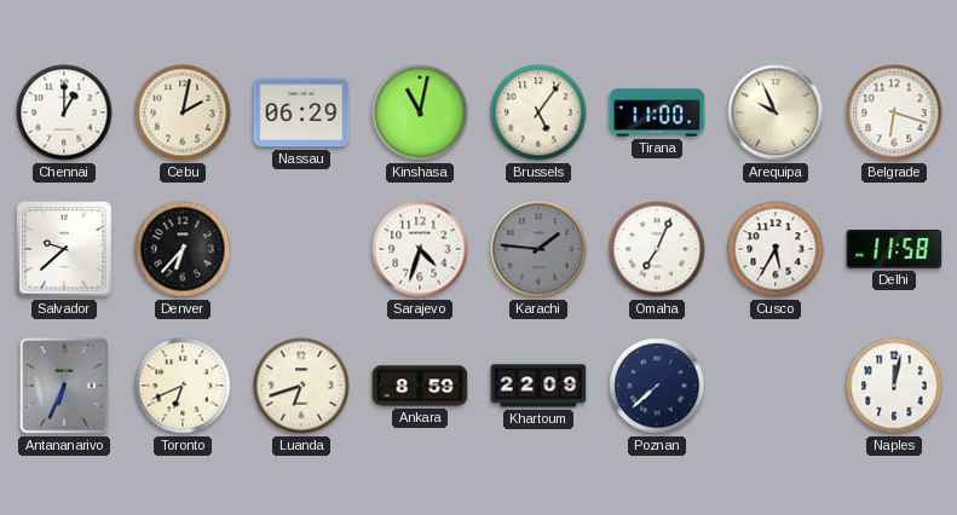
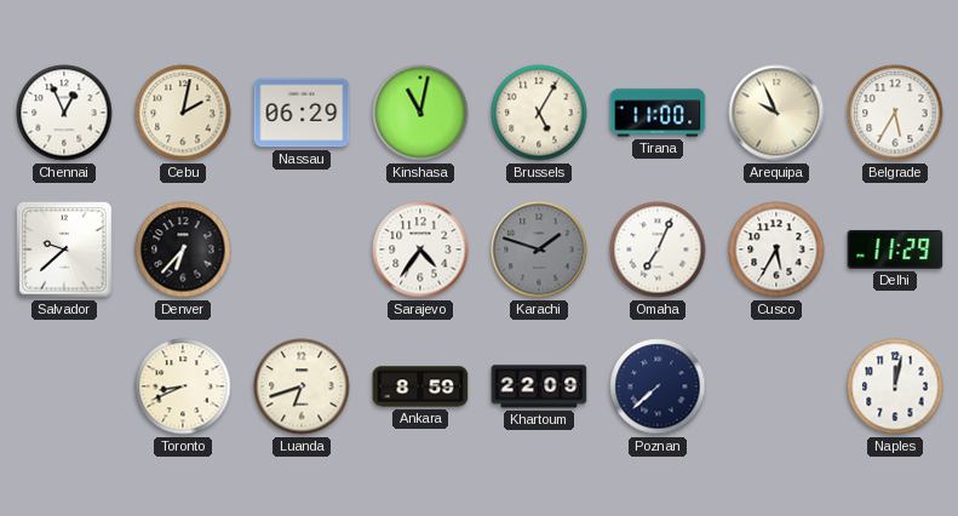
Chennai: 1:00 -> 12:56 (64, 113)
Brussels: 5:06 -> 5:05 (539, 113)
Belgrade: 6:18 -> 5:35 (895, 113)
Sarajevo: 4:33 -> 4:36 (420, 250)
Karachi: 1:46 -> 1:48 (539, 250)
Delhi: 11:58 -> 11:29 (895, 250)
Antananarivo: 6:34 -> none (64, 386)
Toronto: 6:41 -> 8:41 (183, 386)
